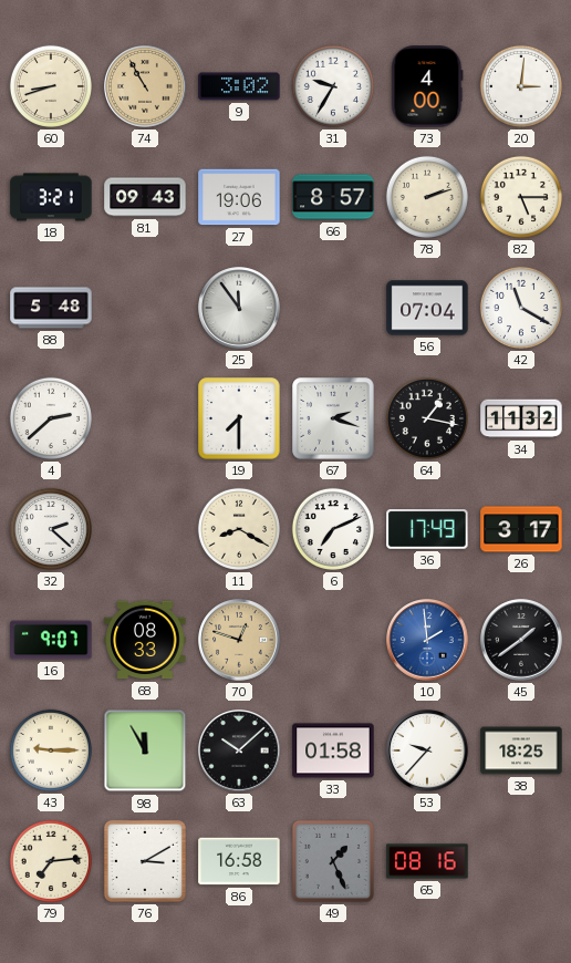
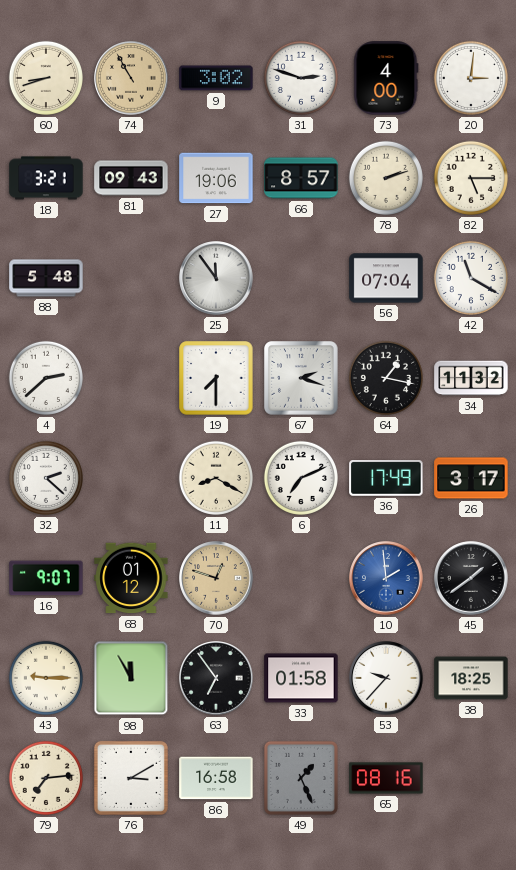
31: 9:35 -> 2:48 (301, 78)
68: 08:33 -> 01:12 (131, 578)
63: 10:08 -> 6:54 (216, 678)
